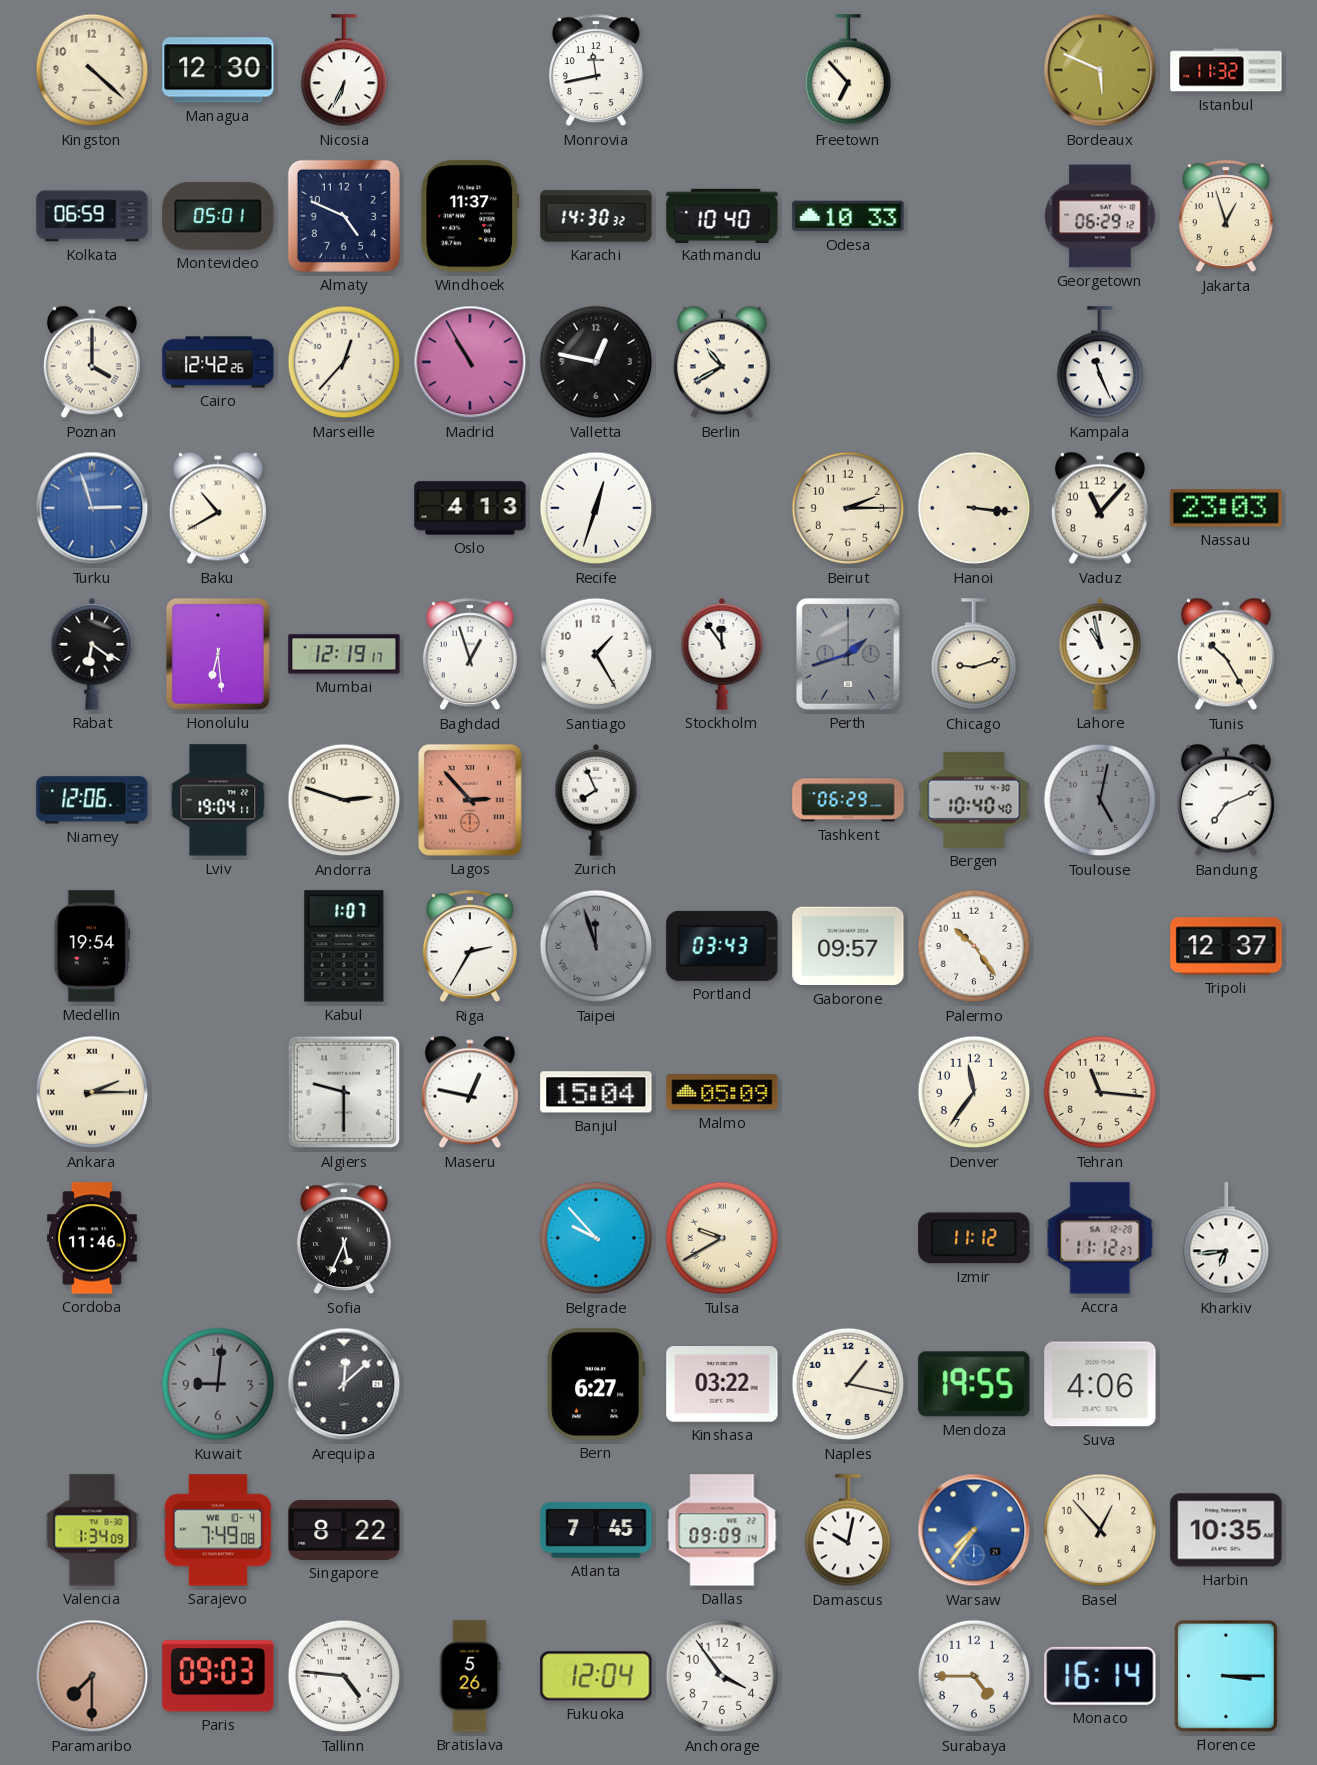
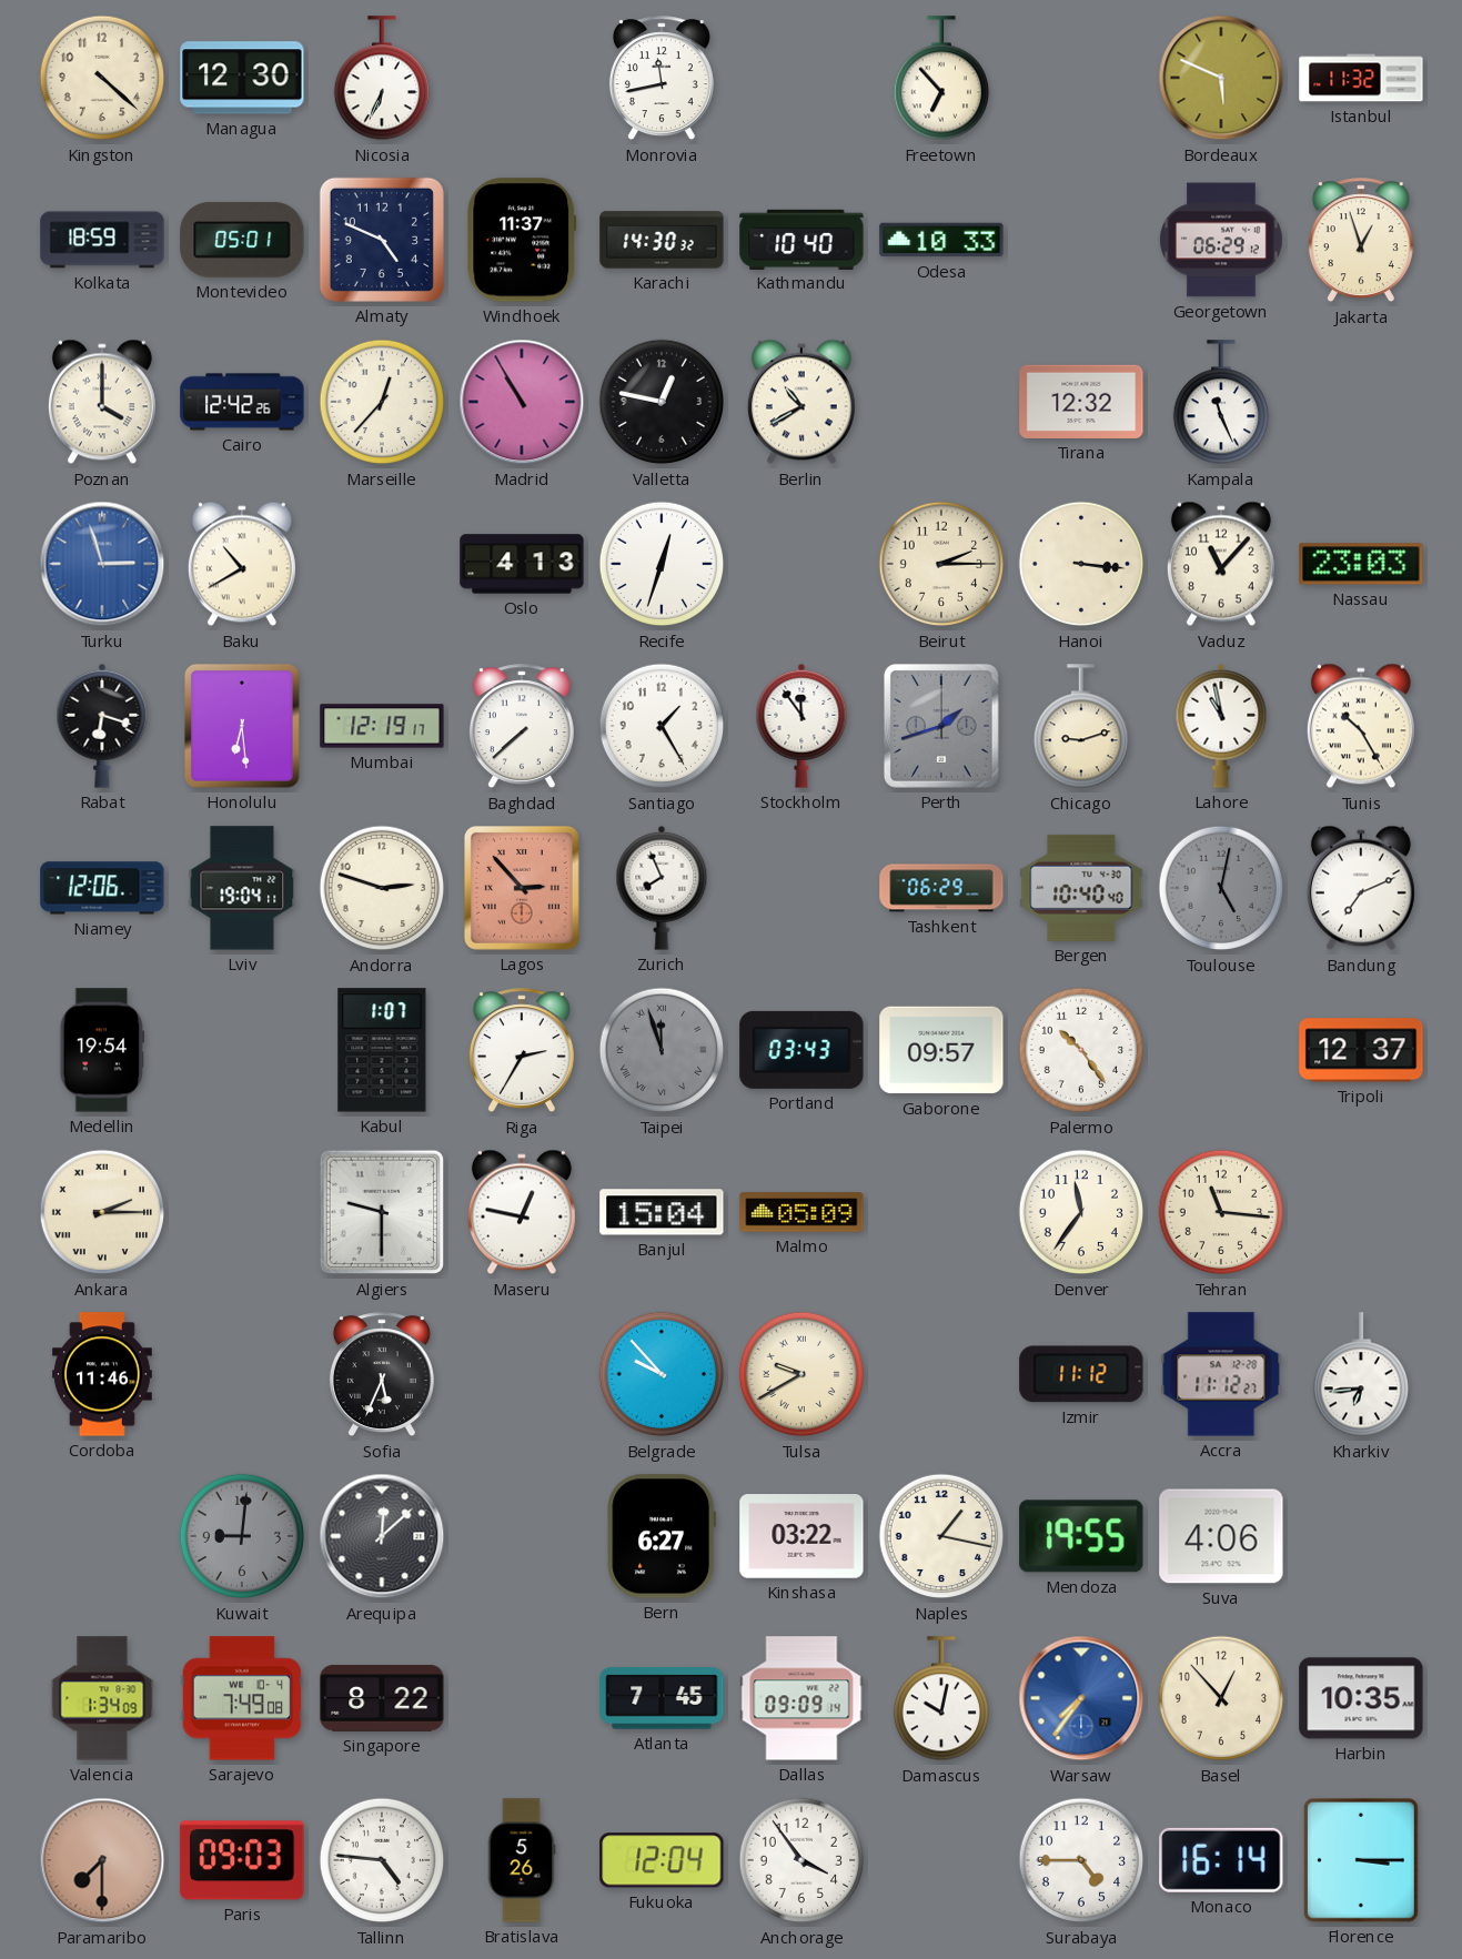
Kolkata: 06:59 -> 18:59 (102, 240)
Tirana: none -> 12:32 (1081, 402)
Rabat: 6:21 -> 6:18 (102, 726)
Baghdad: 12:57 -> 7:38 (522, 727)
